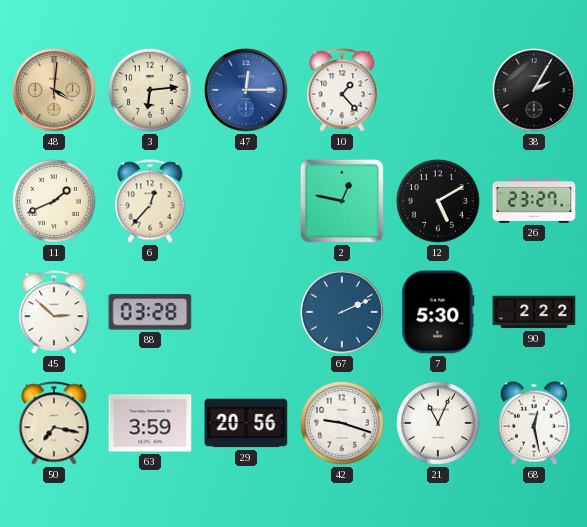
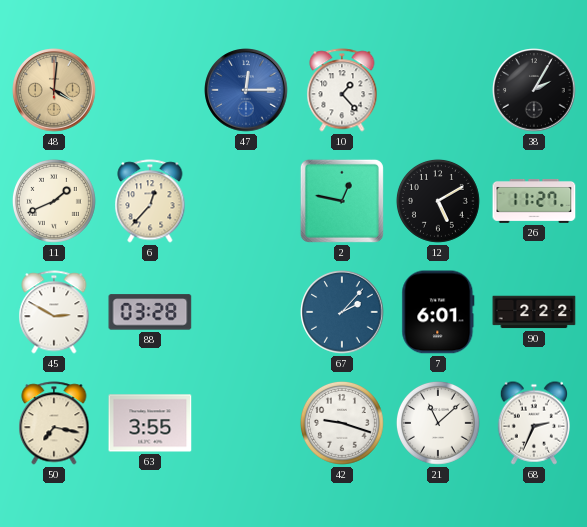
3: 6:14 -> none (150, 90)
26: 23:27 -> 11:27 (534, 201)
45: 2:52 -> 2:50 (54, 312)
67: 2:11 -> 2:07 (342, 312)
7: 5:30 -> 6:01 (438, 312)
63: 3:59 -> 3:55 (150, 423)
29: 20:56 -> none (246, 423)
21: 11:04 -> 11:08 (438, 423)
68: 12:28 -> 2:34 (533, 423)
